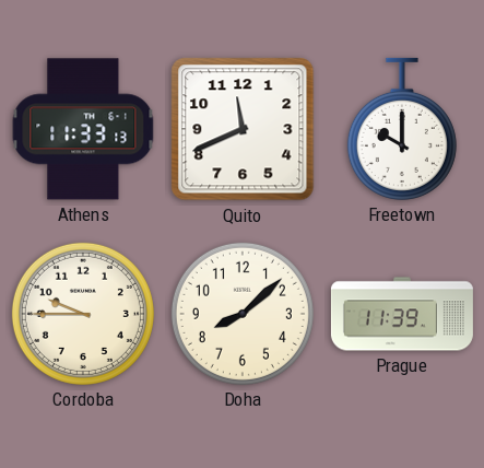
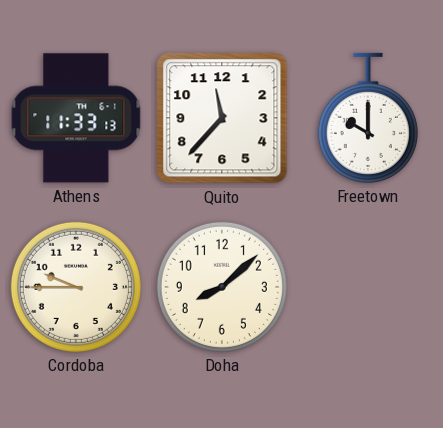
Quito: 11:41 -> 11:37 (222, 118)
Prague: 11:39 -> none (402, 314)
